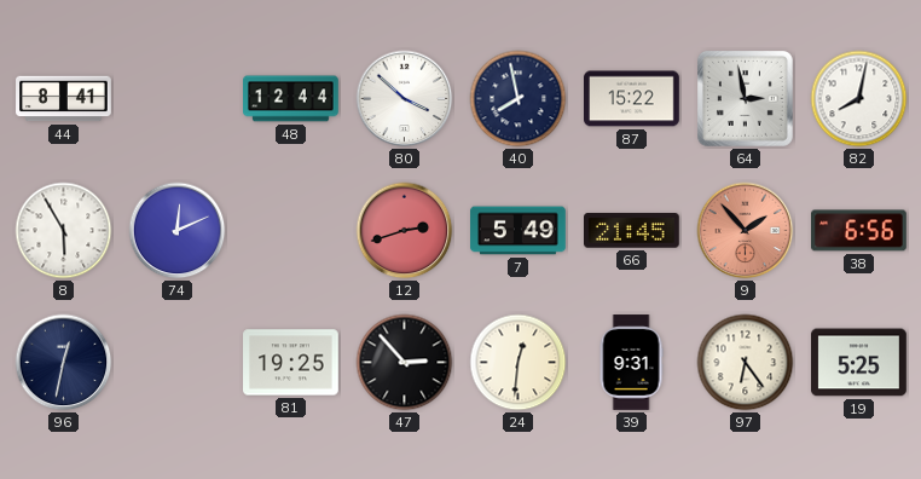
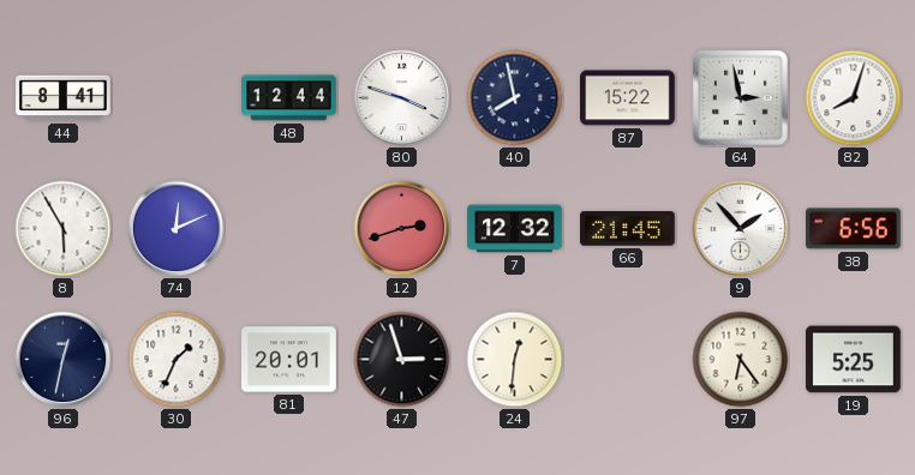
80: 3:52 -> 3:48 (402, 98)
82: 8:02 -> 8:03 (854, 98)
7: 5:49 -> 12:32 (515, 229)
9 dial: salmon -> white (741, 229)
30: none -> 1:34 (177, 360)
81: 19:25 -> 20:01 (289, 360)
47: 2:53 -> 2:57 (402, 360)
39: 9:31 -> none (631, 363)
